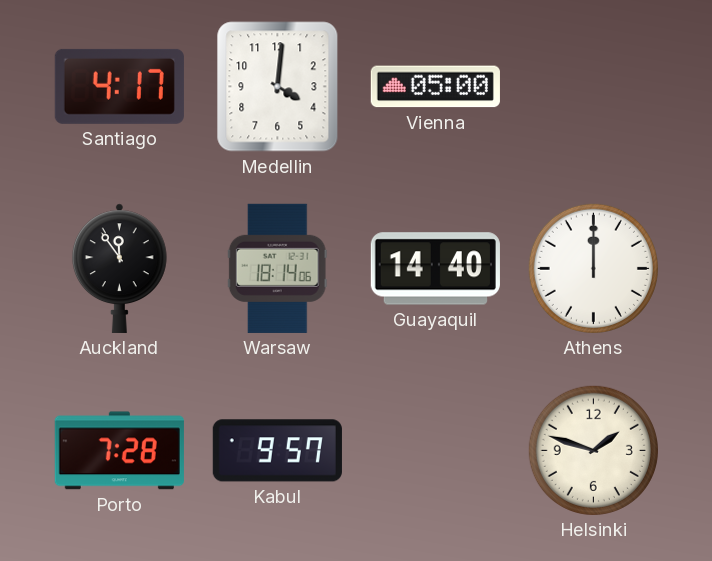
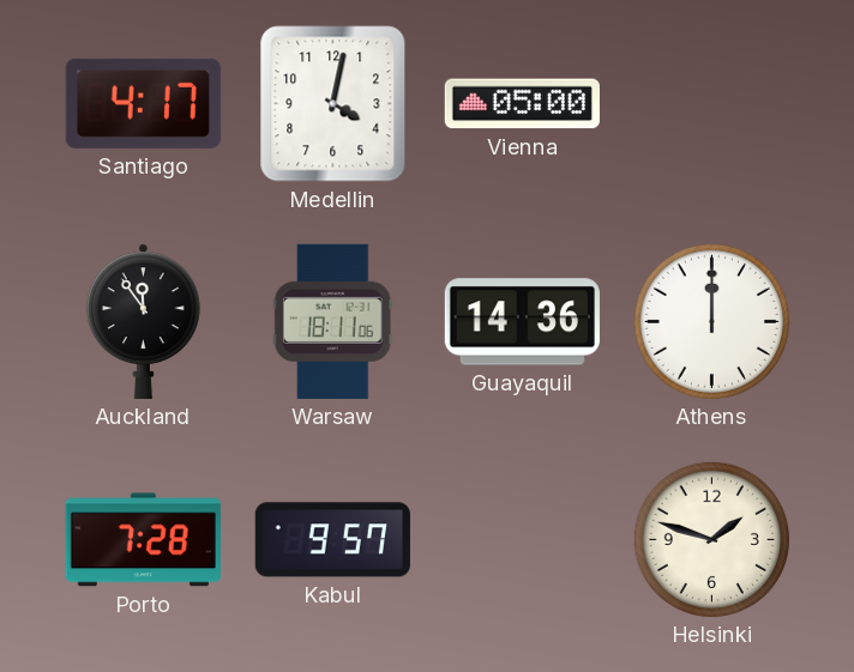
Medellin: 4:01 -> 4:02 (333, 104)
Warsaw: 18:14 -> 18:11 (332, 321)
Guayaquil: 14:40 -> 14:36 (522, 322)
